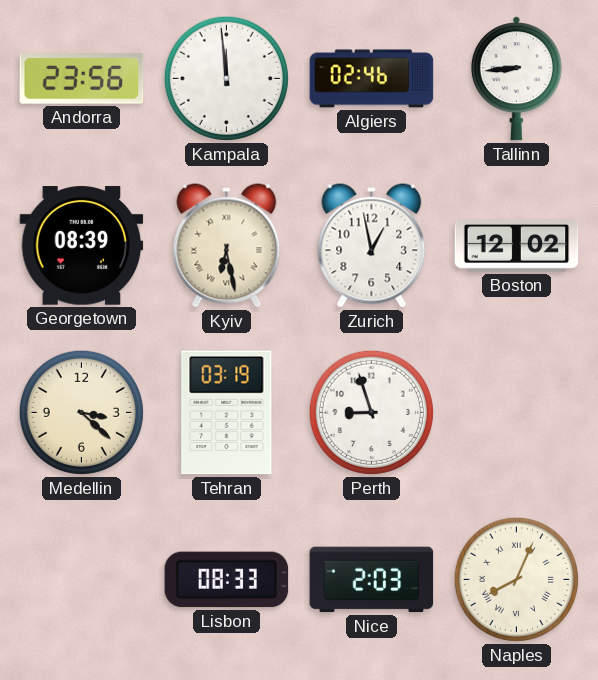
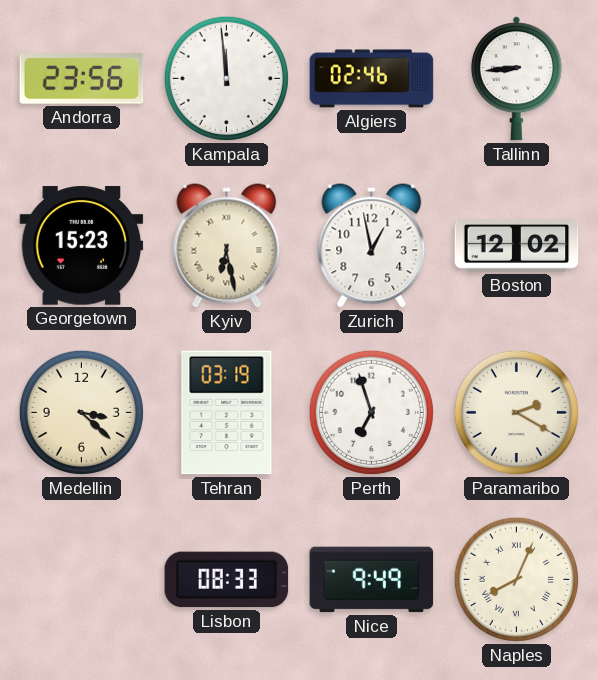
Georgetown: 08:39 -> 15:23 (82, 246)
Perth: 8:57 -> 6:57 (371, 412)
Paramaribo: none -> 2:20 (516, 412)
Nice: 2:03 -> 9:49 (372, 580)
